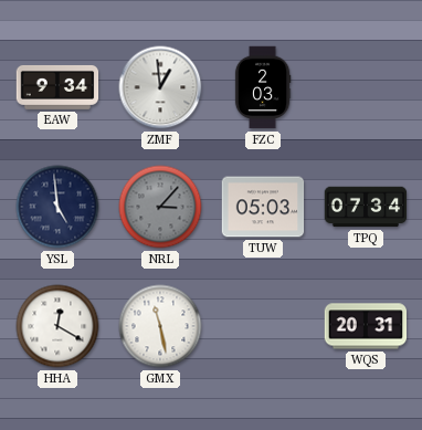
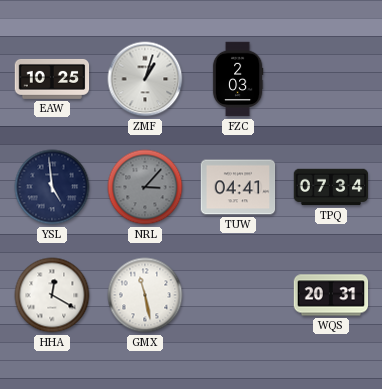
EAW: 9:34 -> 10:25 (52, 79)
ZMF: 12:59 -> 1:03 (145, 79)
TUW: 05:03 -> 04:41 (238, 187)
